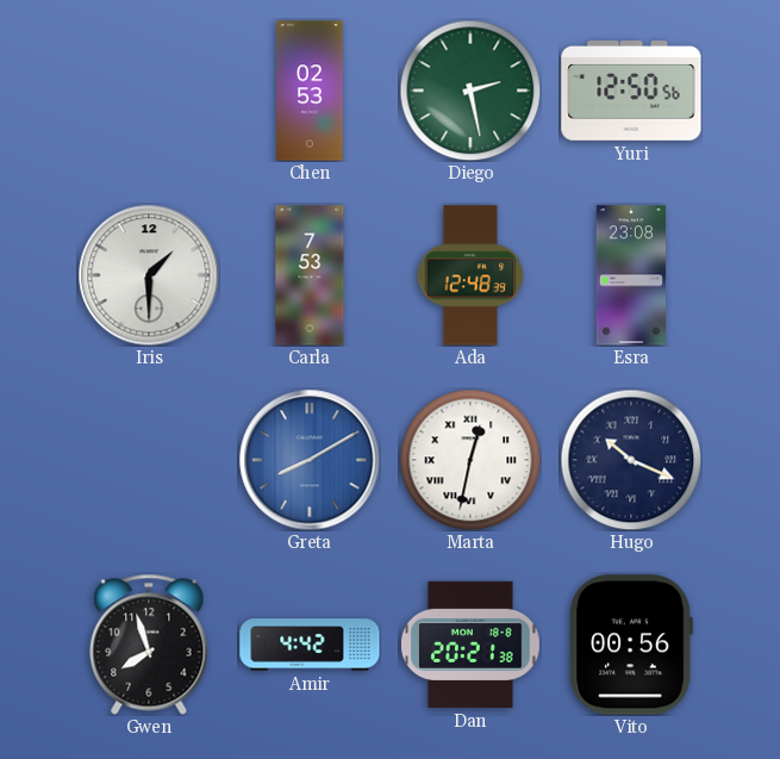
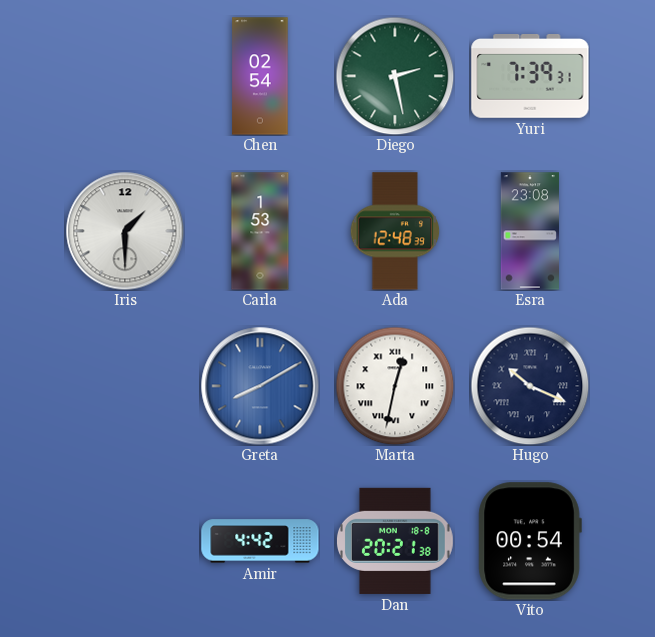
Chen: 02:53 -> 02:54 (260, 76)
Yuri: 12:50 -> 7:39 (530, 77)
Carla: 7:53 -> 1:53 (260, 231)
Gwen: 7:57 -> none (149, 645)
Vito: 00:56 -> 00:54 (530, 541)
